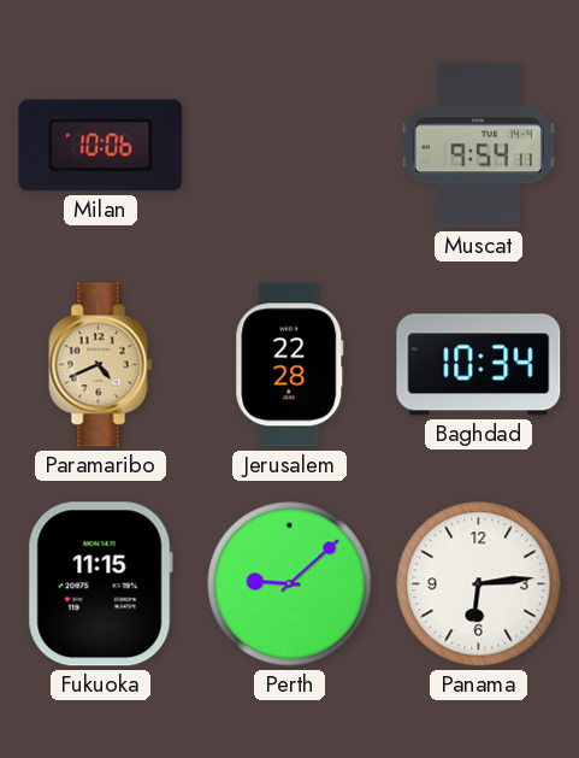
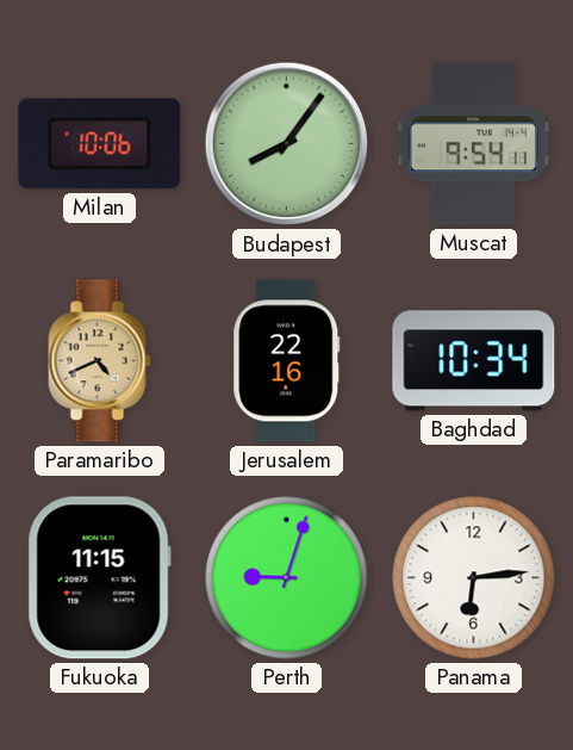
Budapest: none -> 8:06 (287, 144)
Jerusalem: 22:28 -> 22:16 (287, 361)
Perth: 9:08 -> 9:03 (287, 578)
